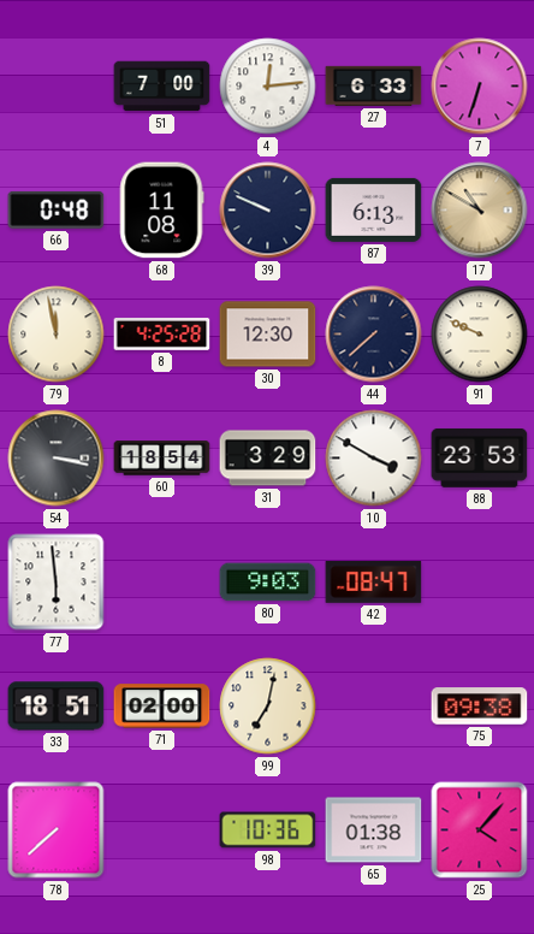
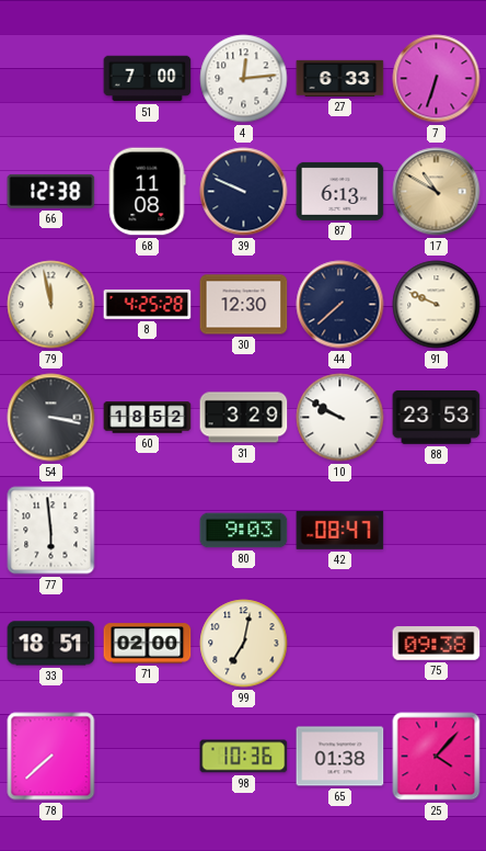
66: 0:48 -> 12:38 (51, 191)
60: 18:54 -> 18:52 (148, 418)
10: 3:50 -> 9:50 (340, 418)
